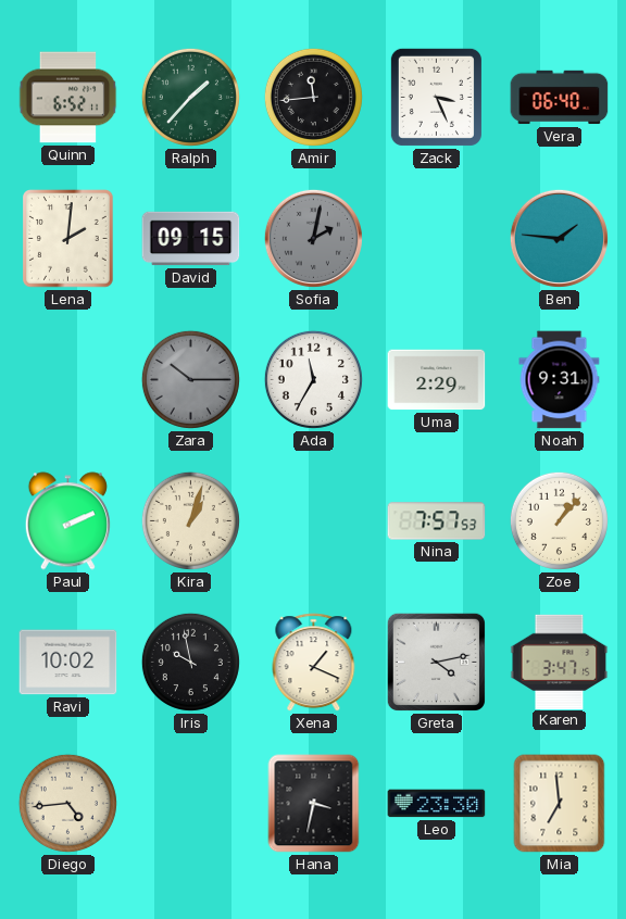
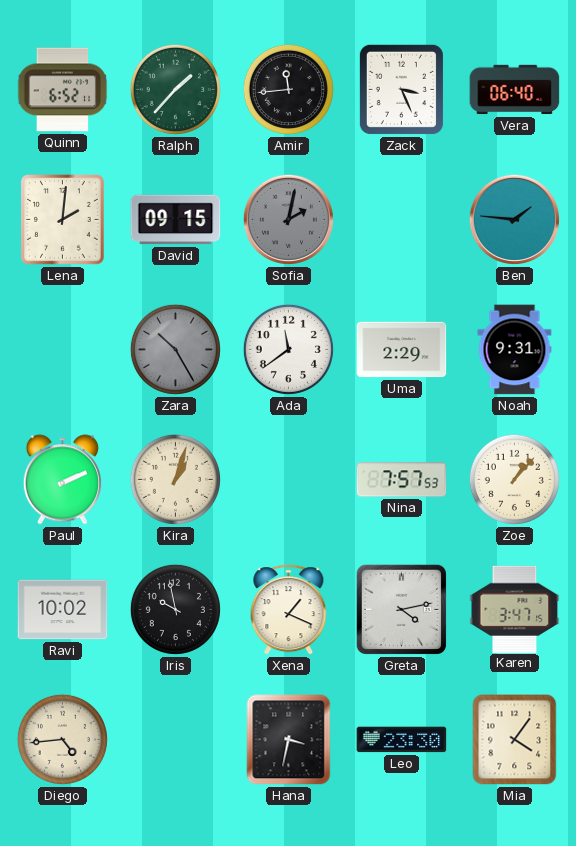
Zara: 10:15 -> 10:25 (175, 349)
Ada: 11:35 -> 11:39 (288, 349)
Mia: 6:59 -> 4:06 (515, 740)
